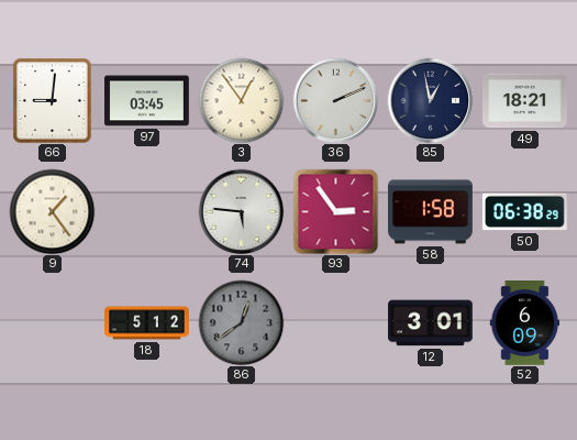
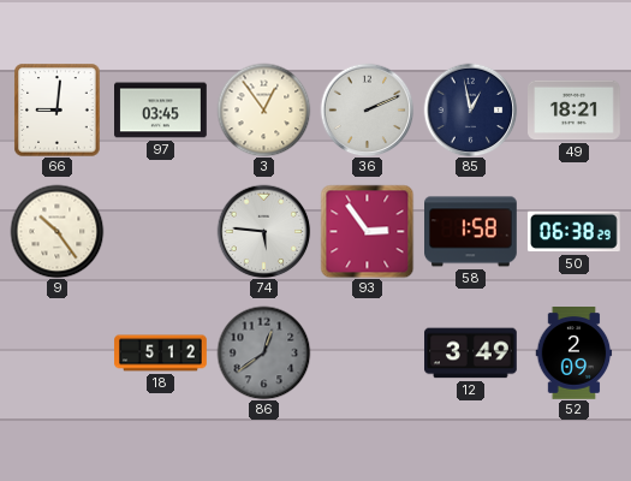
9: 1:24 -> 10:24 (56, 231)
12: 3:01 -> 3:49 (471, 354)
52: 6:09 -> 2:09 (575, 354)
